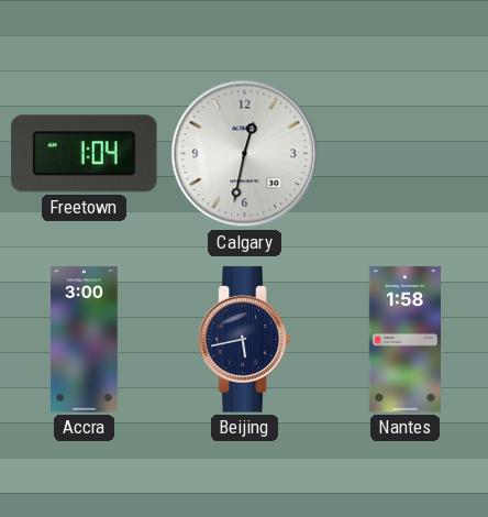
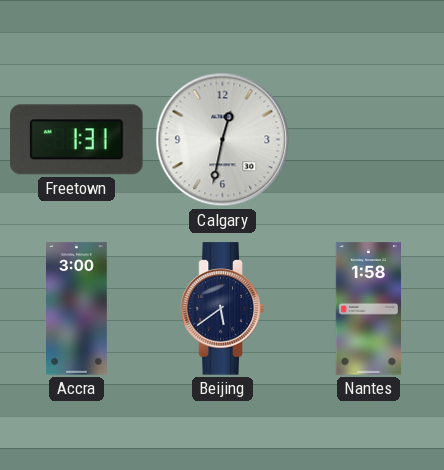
Freetown: 1:04 -> 1:31 (77, 140)
Beijing: 5:43 -> 5:39 (223, 309)
